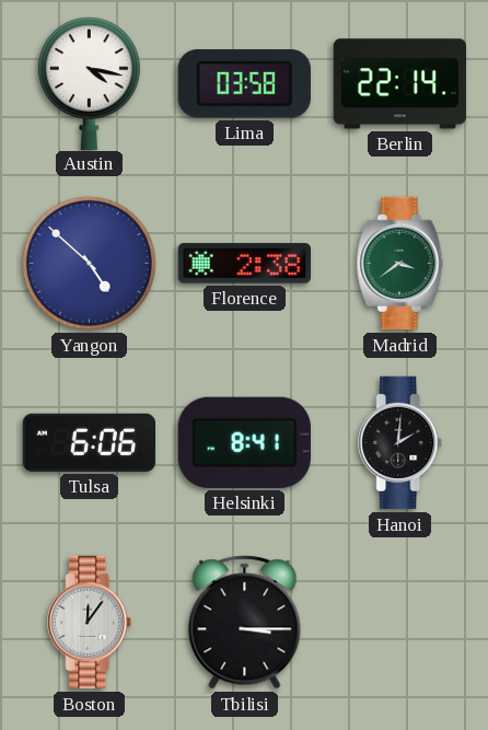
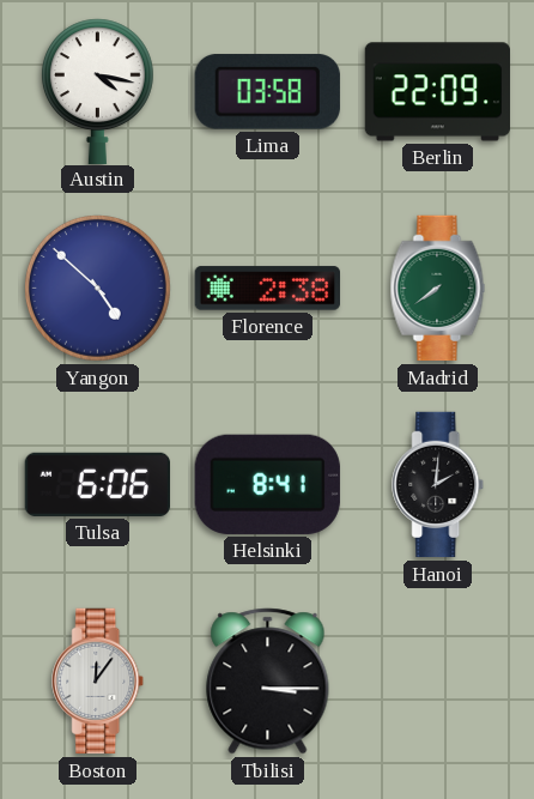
Berlin: 22:14 -> 22:09 (437, 92)
Madrid: 3:39 -> 7:39 (438, 289)
